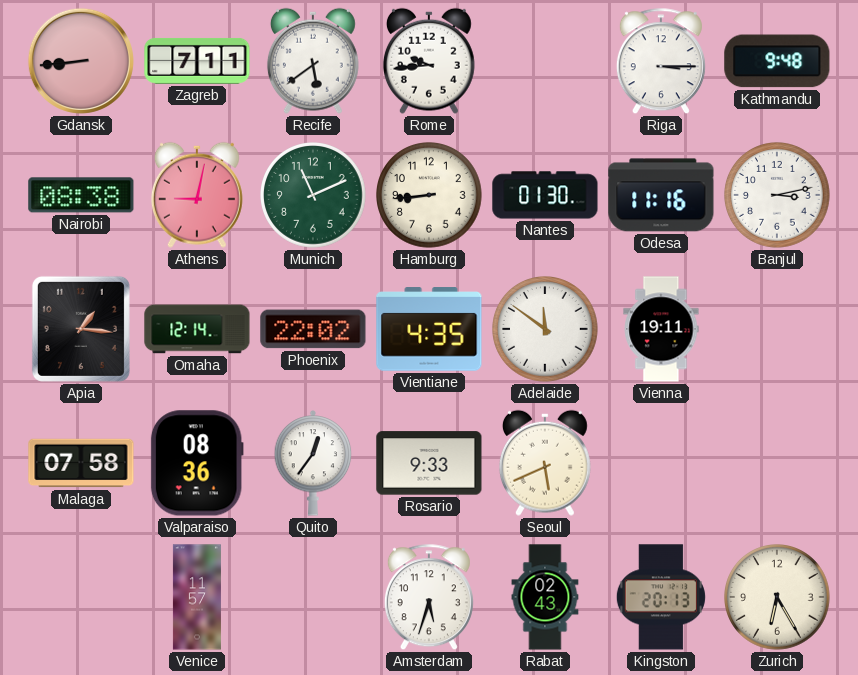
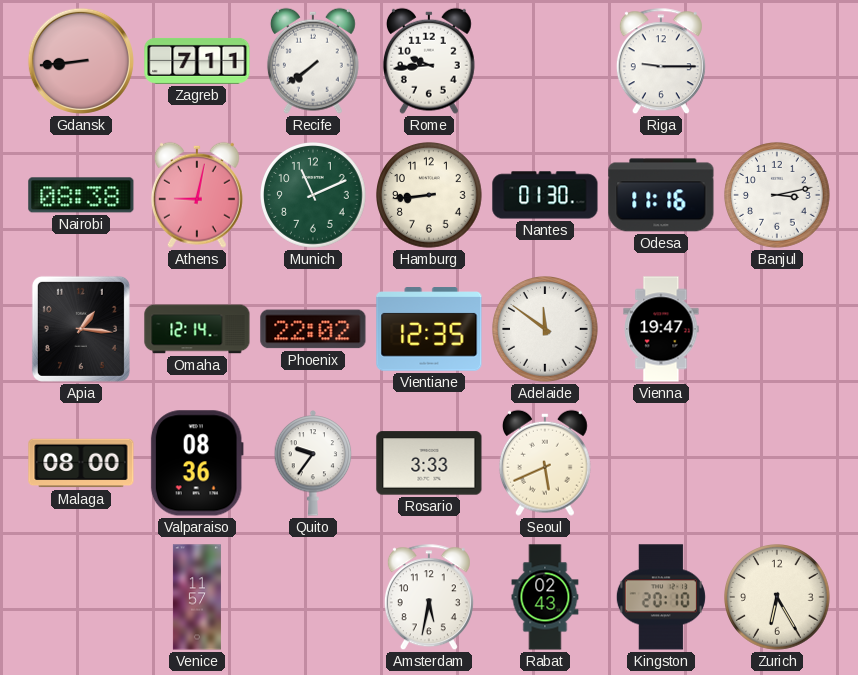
Recife: 5:39 -> 7:39 (313, 61)
Riga: 3:15 -> 9:15 (661, 62)
Kathmandu: 9:48 -> none (777, 61)
Vientiane: 4:35 -> 12:35 (429, 329)
Vienna: 19:11 -> 19:47 (661, 329)
Malaga: 07:58 -> 08:00 (81, 463)
Quito: 12:36 -> 9:36 (313, 463)
Rosario: 9:33 -> 3:33 (429, 463)
Amsterdam: 5:33 -> 5:32 (429, 598)
Kingston: 20:13 -> 20:10 (661, 597)
